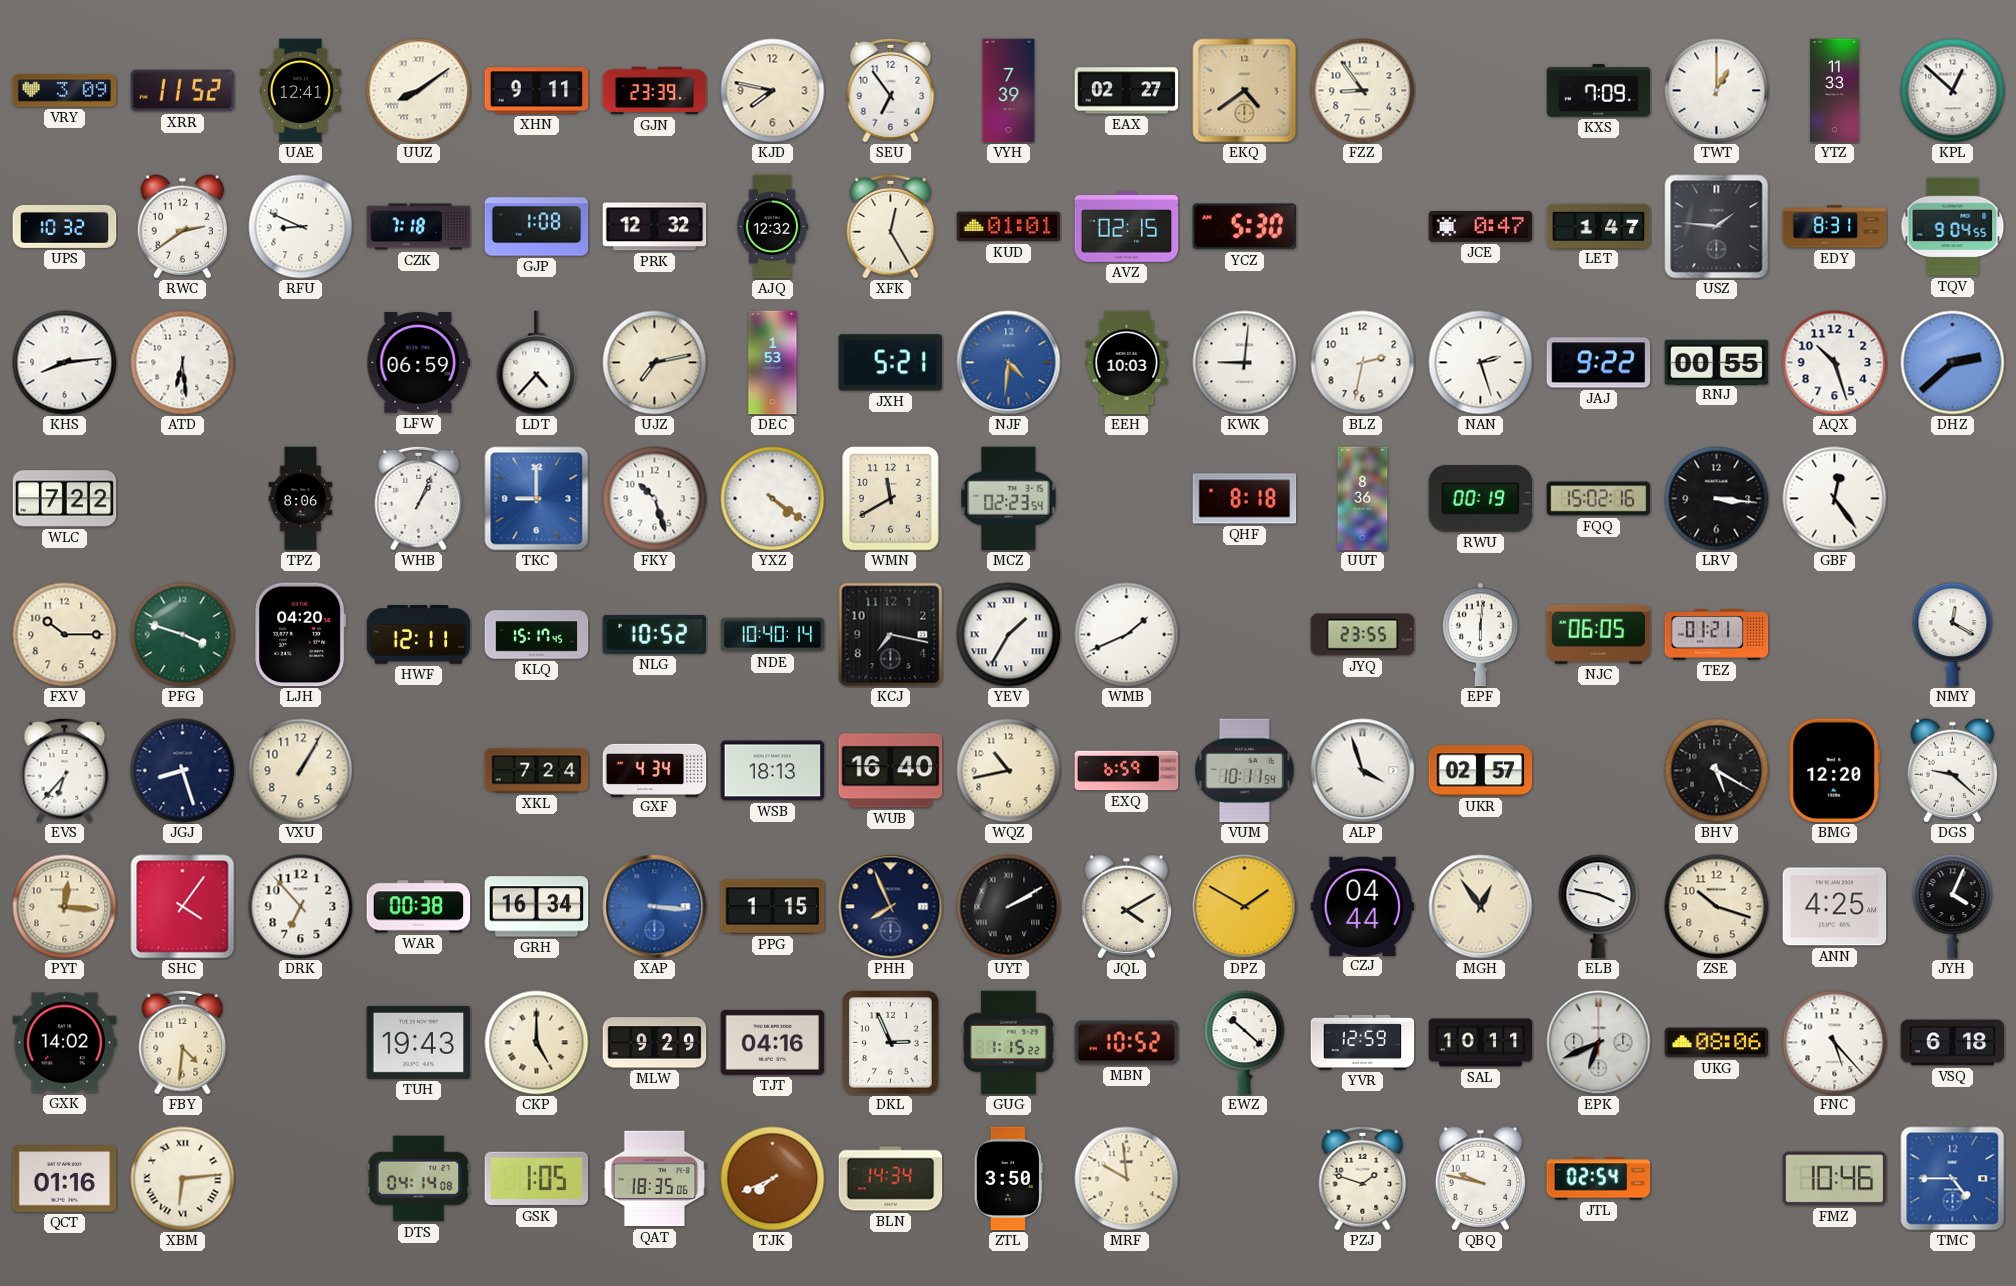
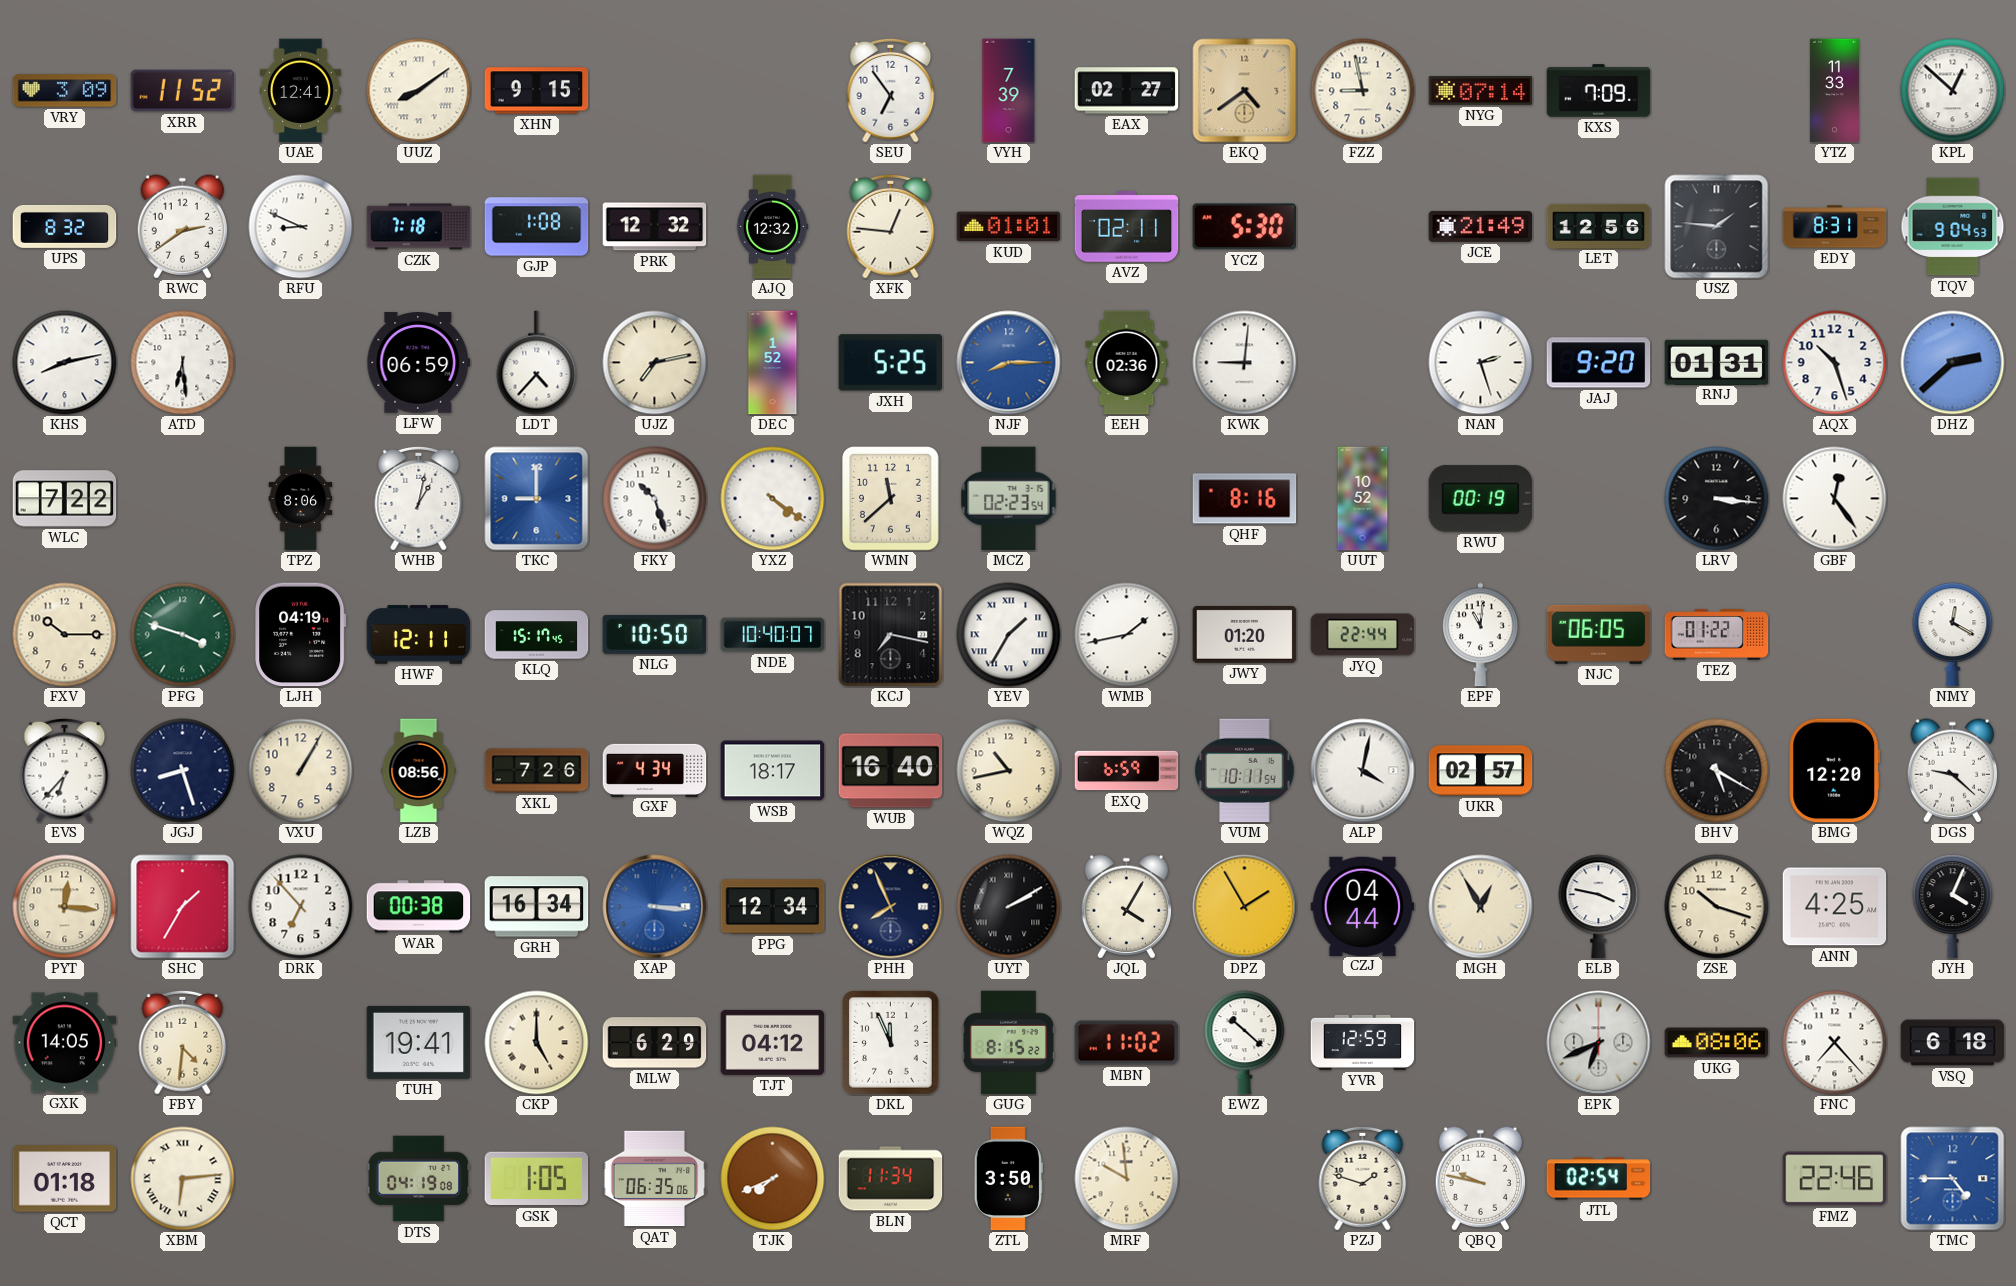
XHN: 9:11 -> 9:15 (537, 91)
GJN: 23:39 -> none (655, 91)
KJD: 7:47 -> none (773, 91)
FZZ: 8:54 -> 8:58 (1363, 91)
NYG: none -> 07:14 (1481, 91)
TWT: 1:00 -> none (1717, 91)
UPS: 10:32 -> 8:32 (65, 226)
XFK: 12:25 -> 12:46 (891, 226)
AVZ: 02:15 -> 02:11 (1127, 227)
JCE: 0:47 -> 21:49 (1481, 226)
LET: 1:47 -> 12:56 (1599, 226)
TQV: 9:04:55 -> 9:04:53 (1953, 227)
KHS: 8:14 -> 8:13 (65, 363)
DEC: 1:53 -> 1:52 (773, 363)
JXH: 5:21 -> 5:25 (891, 363)
NJF: 4:31 -> 8:15 (1009, 363)
EEH: 10:03 -> 02:36 (1127, 363)
BLZ: 2:32 -> none (1363, 363)
JAJ: 9:22 -> 9:20 (1599, 363)
RNJ: 00:55 -> 01:31 (1717, 362)
WHB: 1:04 -> 1:02 (419, 498)
WMN: 11:40 -> 11:38 (891, 499)
QHF: 8:18 -> 8:16 (1245, 499)
UUT: 8:36 -> 10:52 (1363, 499)
FQQ: 15:02 -> none (1599, 499)
LJH: 04:20 -> 04:19 (301, 635)
NLG: 10:52 -> 10:50 (655, 634)
NDE: 10:40:14 -> 10:40:07 (773, 635)
WMB: 1:41 -> 1:43 (1127, 635)
JWY: none -> 01:20 (1245, 634)
JYQ: 23:55 -> 22:44 (1363, 635)
EPF: 6:01 -> 11:01 (1481, 635)
TEZ: 01:21 -> 01:22 (1717, 635)
LZB: none -> 08:56 (419, 771)
XKL: 7:24 -> 7:26 (537, 771)
WSB: 18:13 -> 18:17 (773, 771)
ALP: 3:57 -> 4:02 (1363, 771)
SHC: 4:06 -> 1:35 (183, 907)
PPG: 1:15 -> 12:34 (773, 907)
JQL: 4:10 -> 4:05 (1126, 907)
DPZ: 1:50 -> 1:55 (1245, 907)
MGH: 12:54 -> 12:55 (1481, 907)
GXK: 14:02 -> 14:05 (65, 1043)
TUH: 19:43 -> 19:41 (419, 1042)
MLW: 9:29 -> 6:29 (655, 1043)
TJT: 04:16 -> 04:12 (773, 1042)
DKL: 2:56 -> 11:56 (891, 1043)
GUG: 1:15 -> 8:15 (1008, 1043)
MBN: 10:52 -> 11:02 (1127, 1043)
SAL: 10:11 -> none (1481, 1043)
FNC: 5:23 -> 7:23 (1835, 1043)
QCT: 01:16 -> 01:18 (65, 1179)
DTS: 04:14 -> 04:19 (419, 1179)
QAT: 18:35 -> 06:35 (655, 1179)
BLN: 14:34 -> 11:34 (891, 1179)
FMZ: 10:46 -> 22:46 (1835, 1179)
